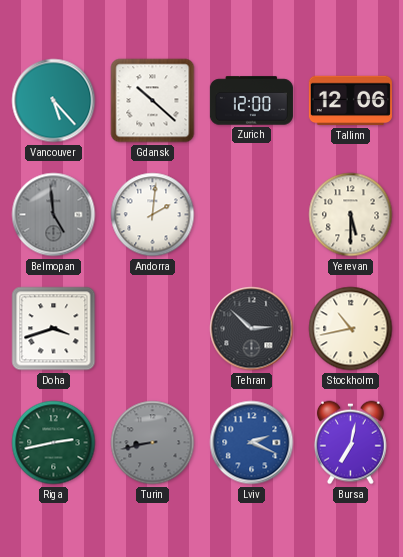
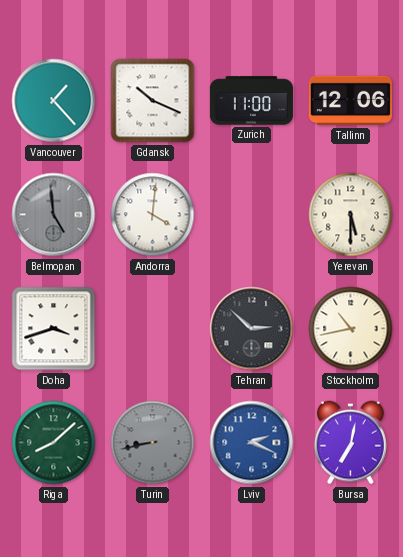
Vancouver: 5:23 -> 1:23 (54, 101)
Gdansk: 10:22 -> 10:19 (153, 101)
Zurich: 12:00 -> 11:00 (251, 101)
Andorra: 2:01 -> 4:01 (153, 215)
Riga: 2:43 -> 8:08 (54, 443)
